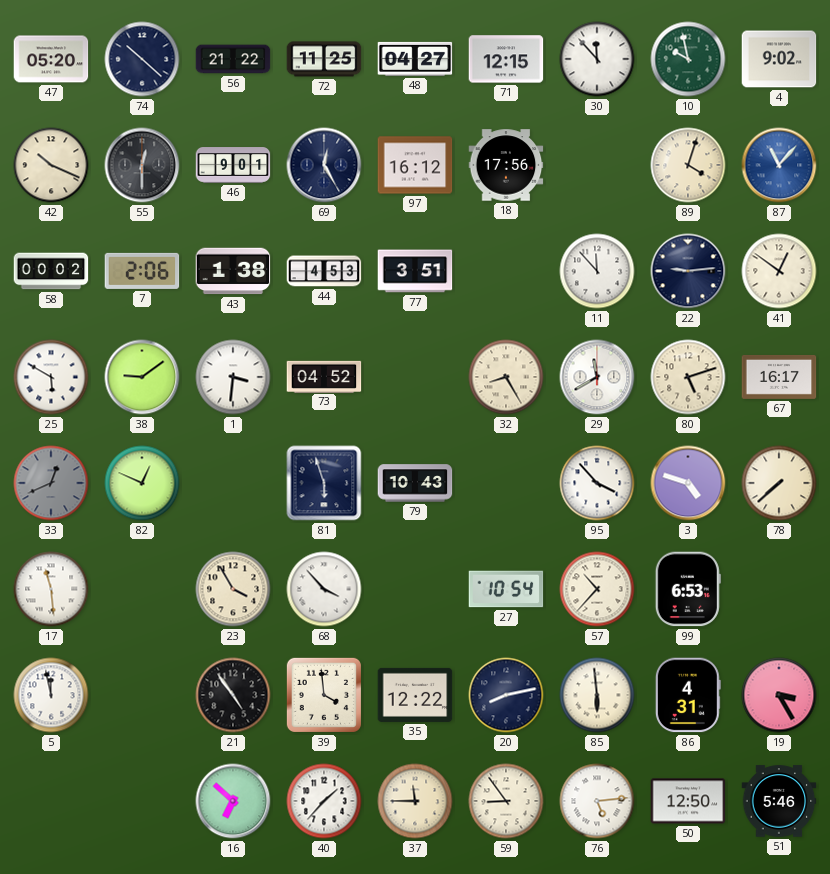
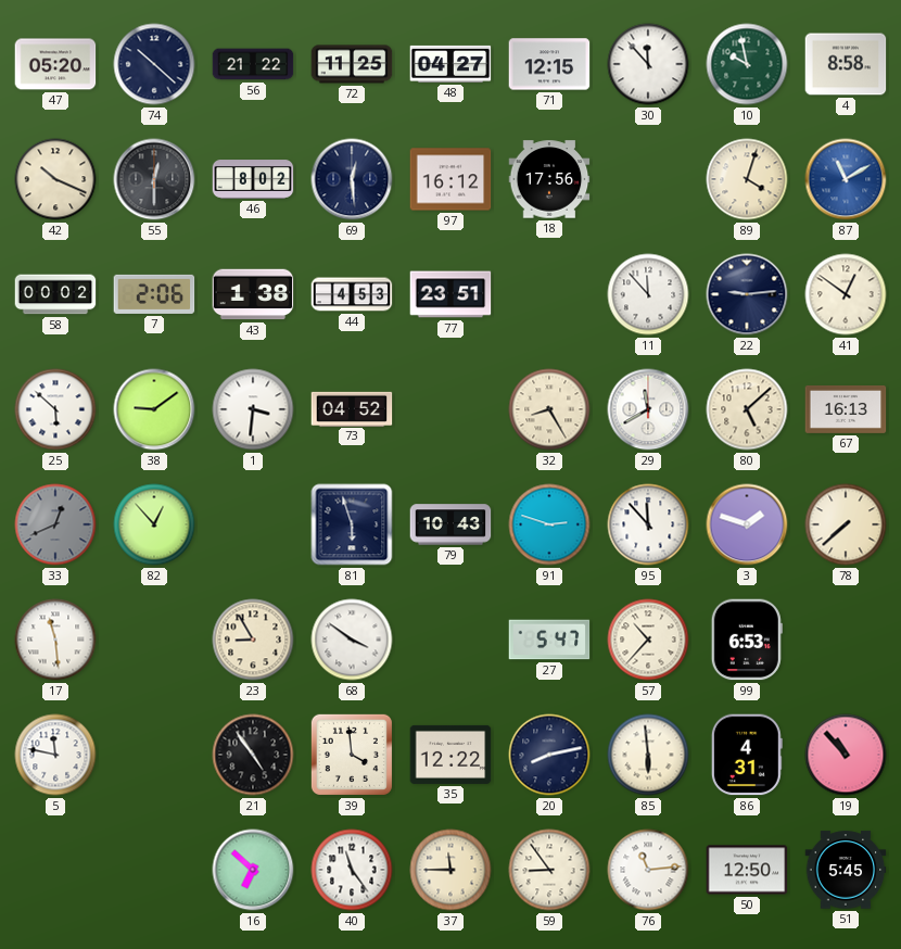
4: 9:02 -> 8:58 (846, 64)
46: 9:01 -> 8:02 (253, 179)
69: 12:25 -> 12:29 (352, 179)
87: 11:07 -> 11:10 (846, 179)
77: 3:51 -> 23:51 (451, 294)
25: 5:50 -> 5:52 (55, 409)
80: 5:12 -> 5:08 (747, 409)
67: 16:17 -> 16:13 (846, 409)
82: 12:49 -> 12:53 (154, 524)
91: none -> 2:48 (549, 524)
95: 3:53 -> 11:53 (648, 524)
3: 4:48 -> 1:48 (747, 524)
23: 3:55 -> 8:55 (253, 640)
68: 3:53 -> 3:51 (352, 640)
27: 10:54 -> 5:47 (549, 640)
5: 11:58 -> 11:47 (55, 755)
19: 3:25 -> 10:53 (846, 755)
40: 1:37 -> 11:24 (352, 870)
76: 5:14 -> 11:14 (648, 870)
51: 5:46 -> 5:45 (846, 870)
